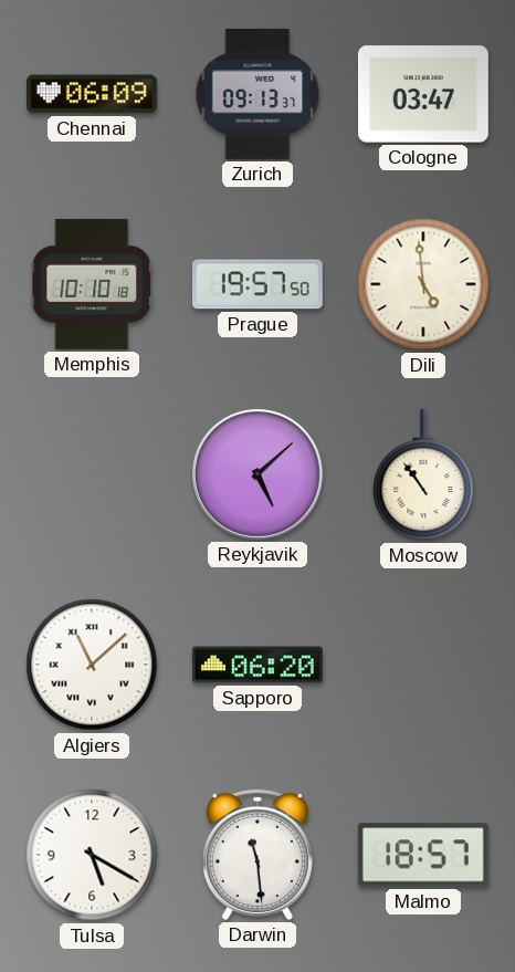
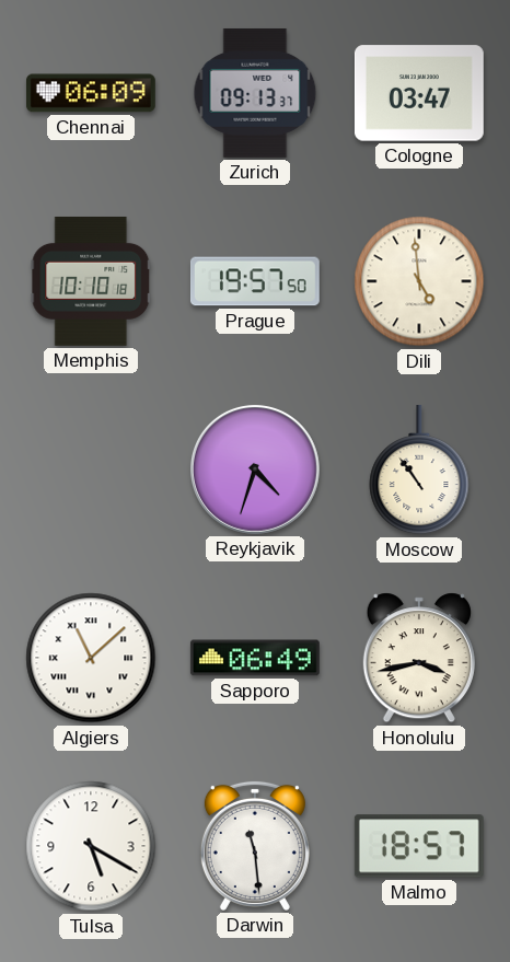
Reykjavik: 5:08 -> 4:33 (255, 470)
Sapporo: 06:20 -> 06:49 (255, 658)
Honolulu: none -> 3:43 (419, 658)
